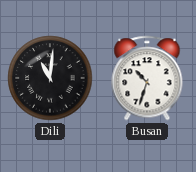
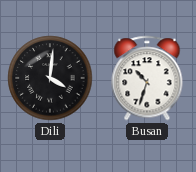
Dili: 11:01 -> 4:01 (50, 78)
